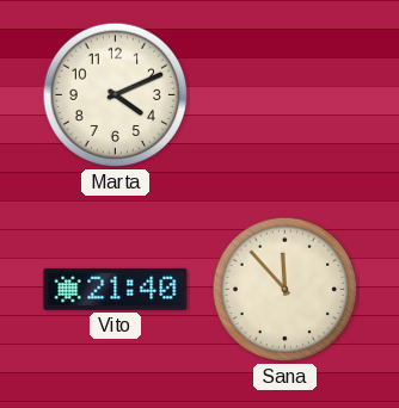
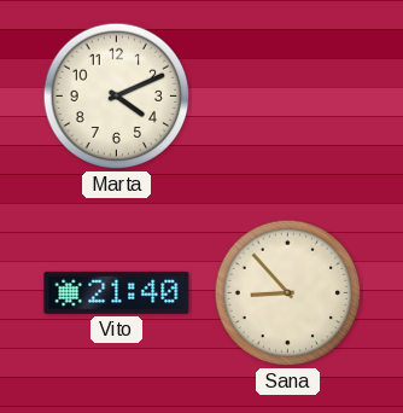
Sana: 11:53 -> 8:53 (288, 293)
